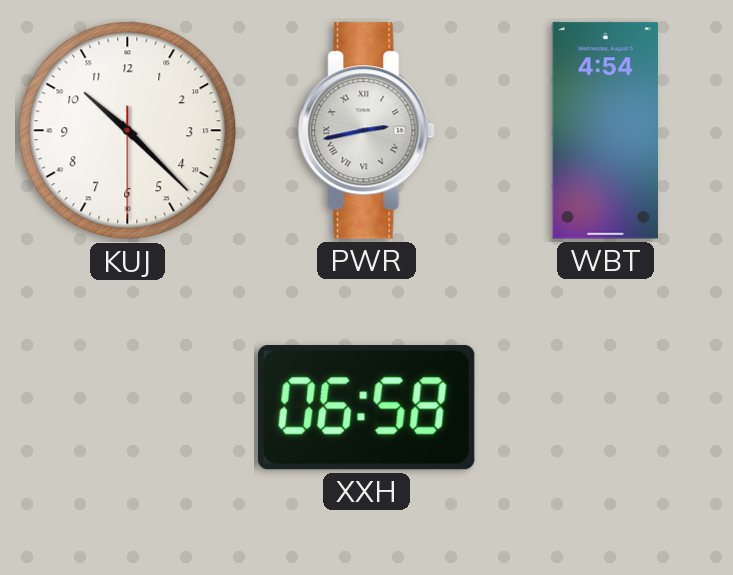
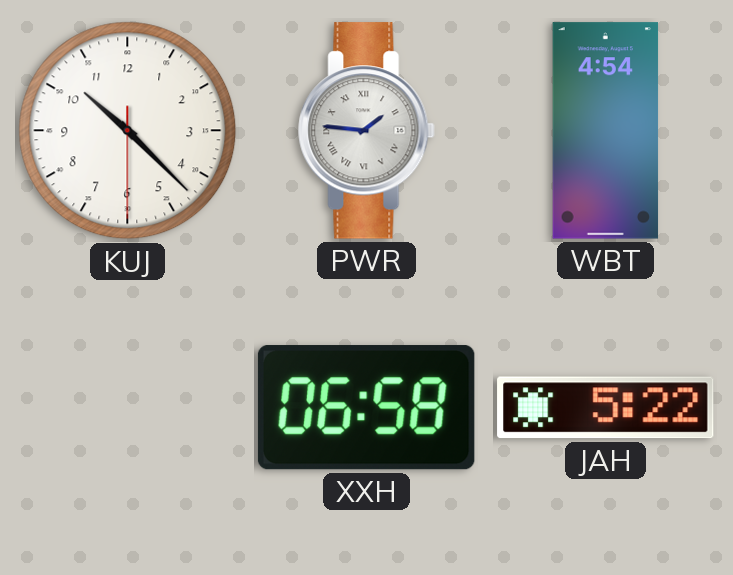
PWR: 2:43 -> 1:46 (367, 131)
JAH: none -> 5:22 (606, 408)
